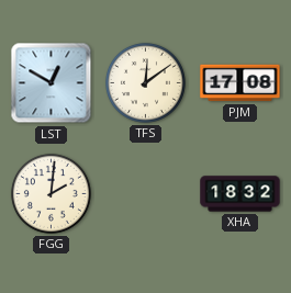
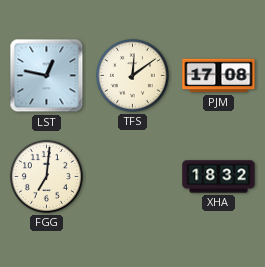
LST: 12:50 -> 12:47 (47, 76)
FGG: 2:01 -> 7:01 (46, 176)
